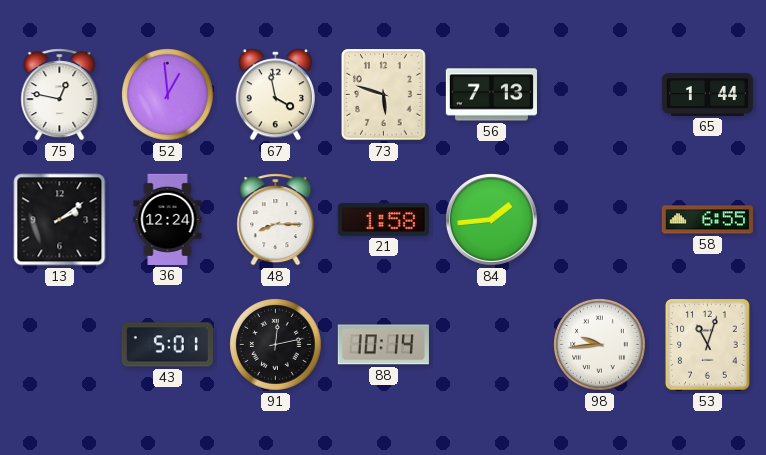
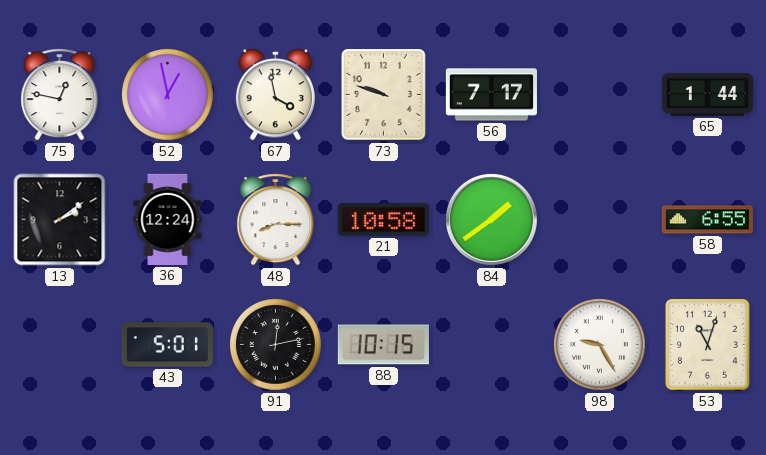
52: 12:59 -> 12:58 (168, 95)
73: 5:48 -> 9:48 (384, 95)
56: 7:13 -> 7:17 (491, 95)
21: 1:58 -> 10:58 (383, 220)
84: 1:44 -> 1:39 (491, 219)
88: 10:14 -> 10:15 (383, 345)
98: 9:44 -> 9:25 (600, 345)
